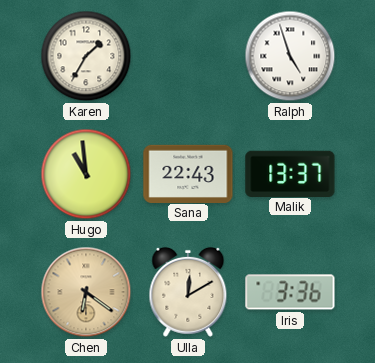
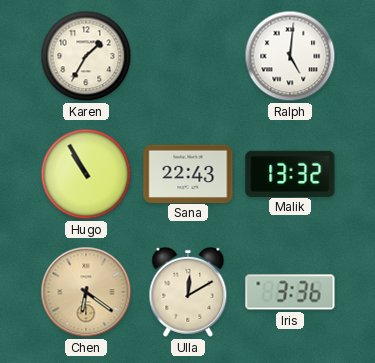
Ralph: 4:57 -> 5:01 (290, 56)
Hugo: 10:59 -> 10:55 (86, 174)
Malik: 13:37 -> 13:32 (290, 173)
